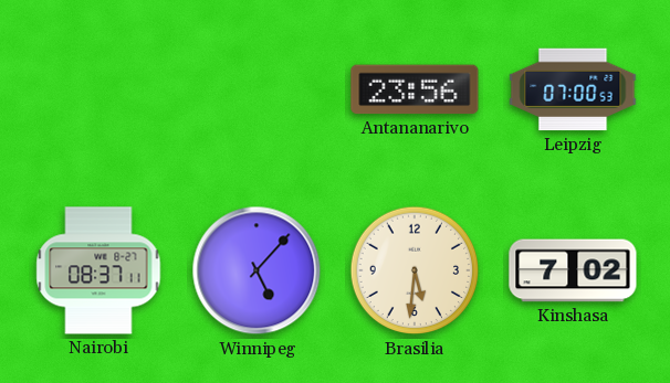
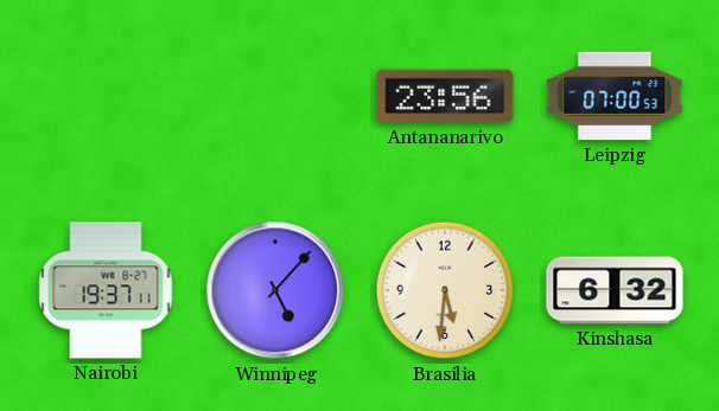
Nairobi: 08:37 -> 19:37 (106, 290)
Kinshasa: 7:02 -> 6:32 (615, 290)
